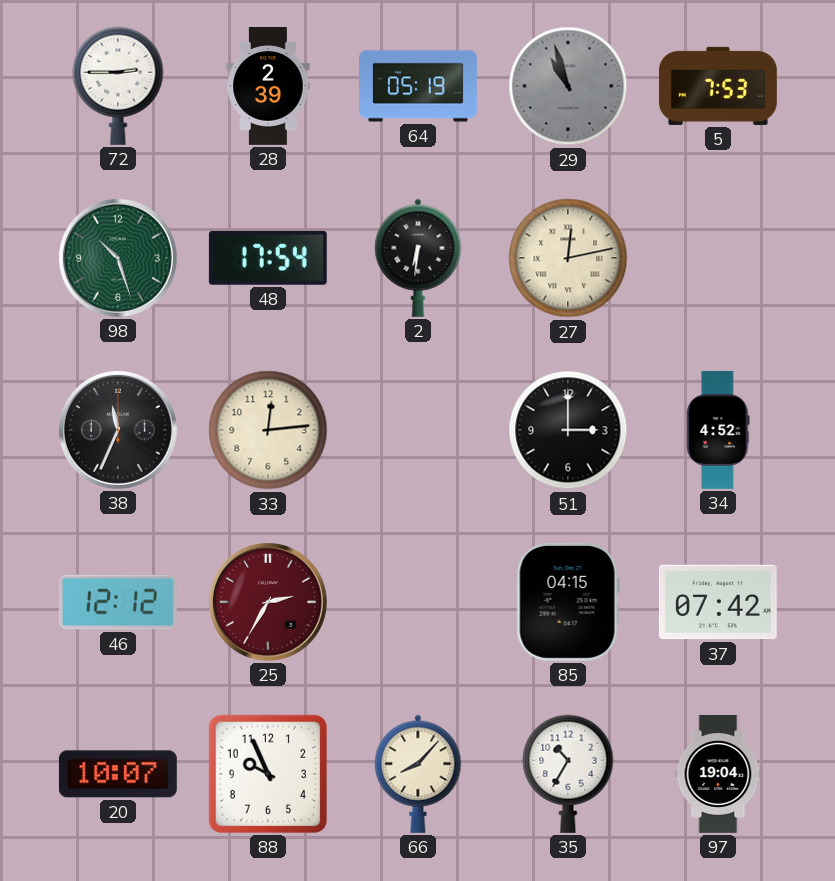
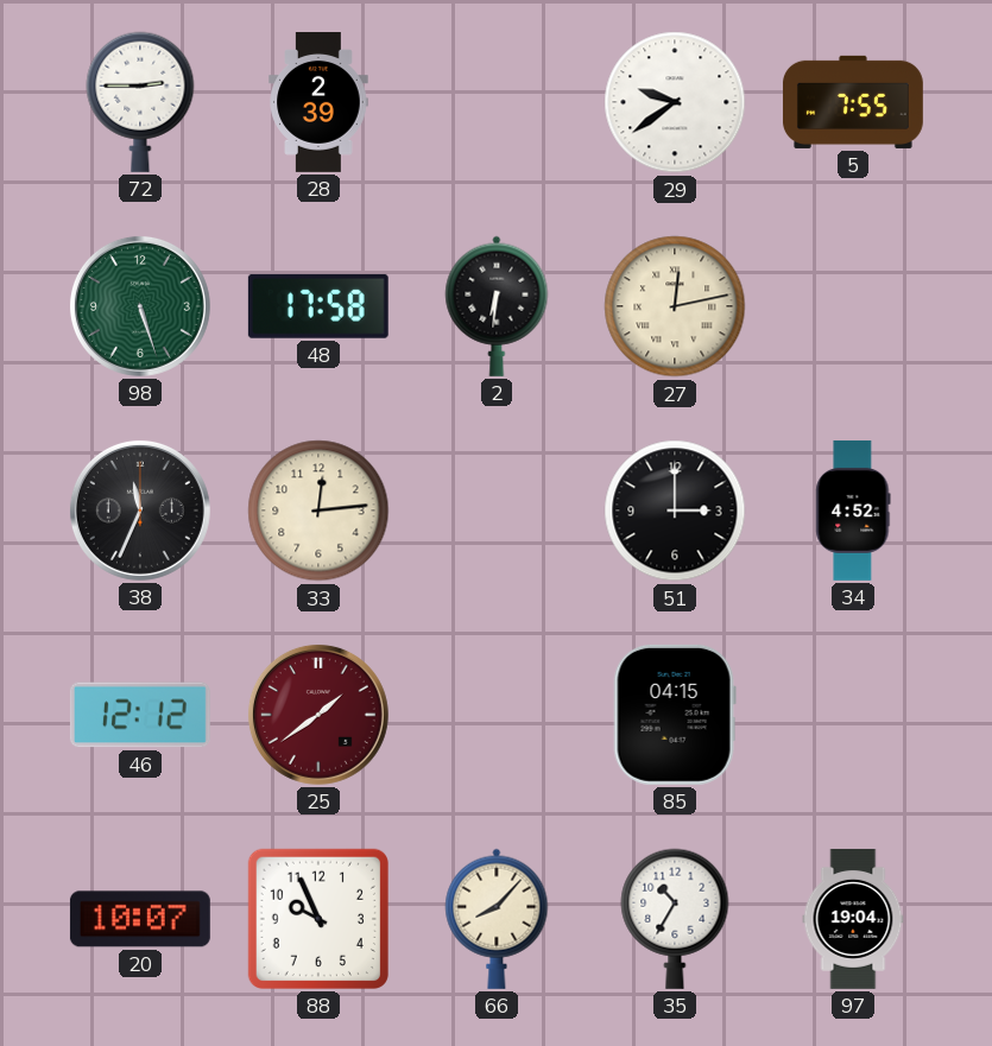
64: 05:19 -> none (419, 86)
29: 10:57 -> 9:39 (675, 102)
29 dial: grey -> white (675, 102)
5: 7:53 -> 7:55 (853, 102)
98: 10:27 -> 5:27 (140, 306)
48: 17:54 -> 17:58 (318, 306)
25: 2:35 -> 1:39 (318, 715)
37: 07:42 -> none (718, 602)
